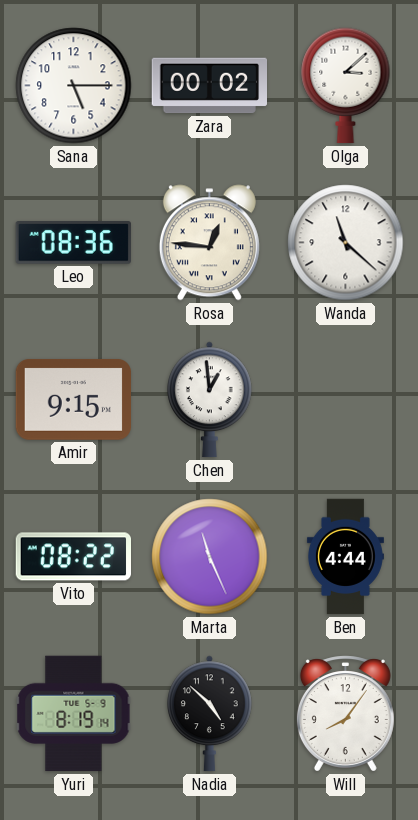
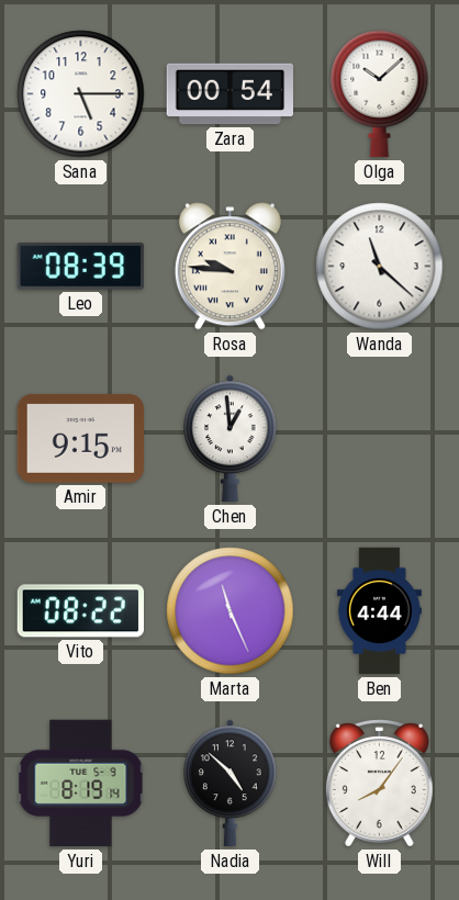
Zara: 00:02 -> 00:54 (231, 94)
Olga: 3:08 -> 10:08 (380, 94)
Leo: 08:36 -> 08:39 (80, 267)
Rosa: 12:46 -> 9:46 (229, 267)
